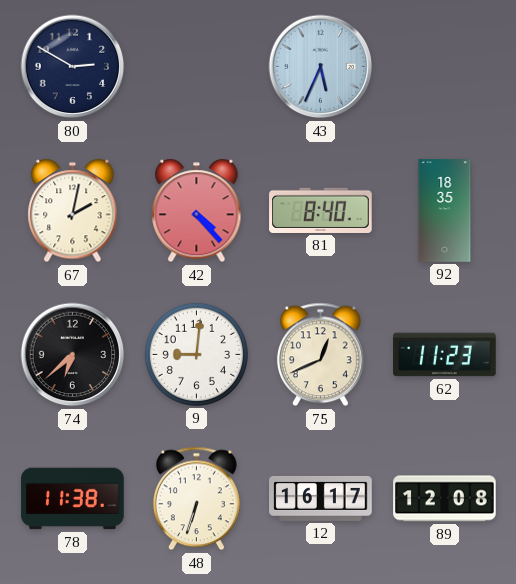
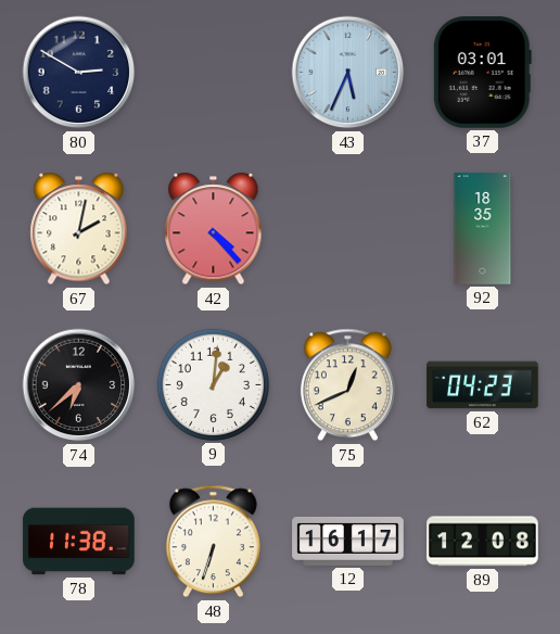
37: none -> 03:01 (482, 73)
81: 8:40 -> none (321, 210)
9: 9:01 -> 1:01 (213, 384)
62: 11:23 -> 04:23 (483, 385)
